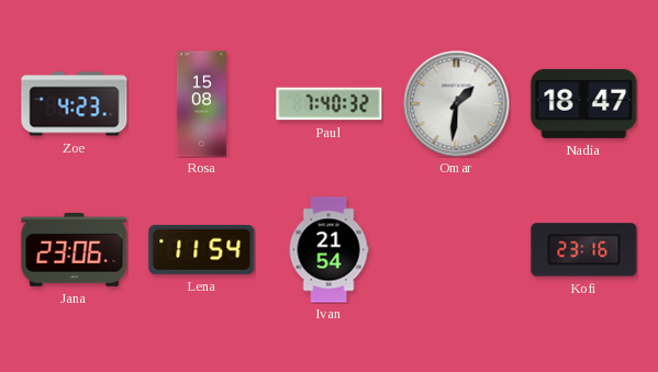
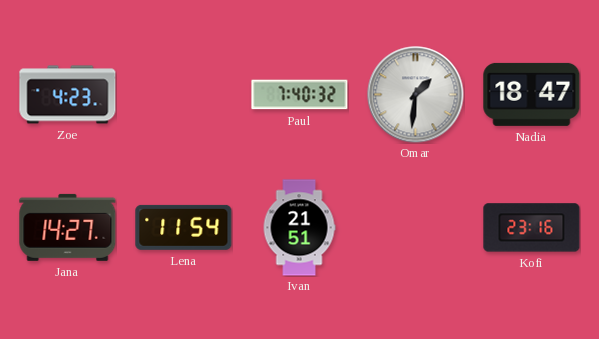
Rosa: 15:08 -> none (201, 104)
Jana: 23:06 -> 14:27 (68, 227)
Ivan: 21:54 -> 21:51 (299, 228)
